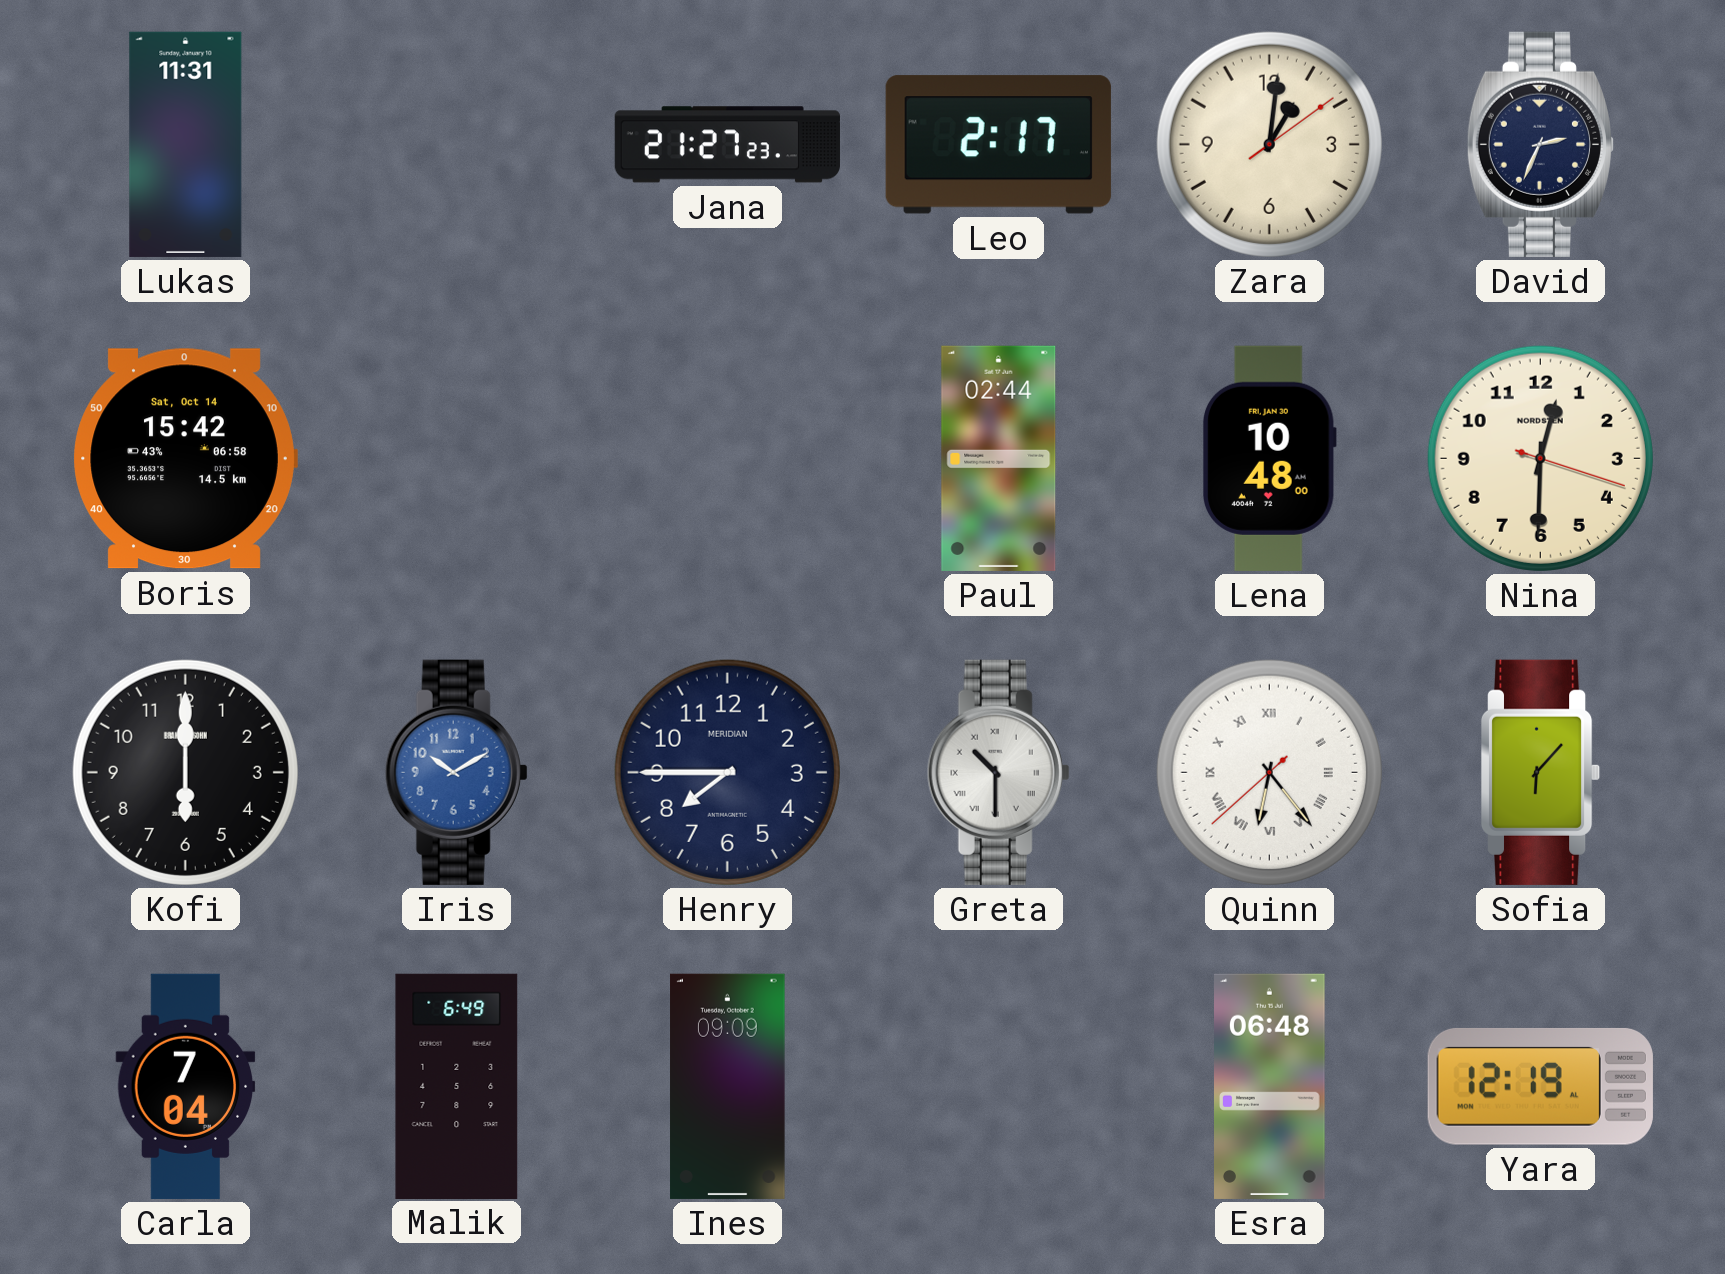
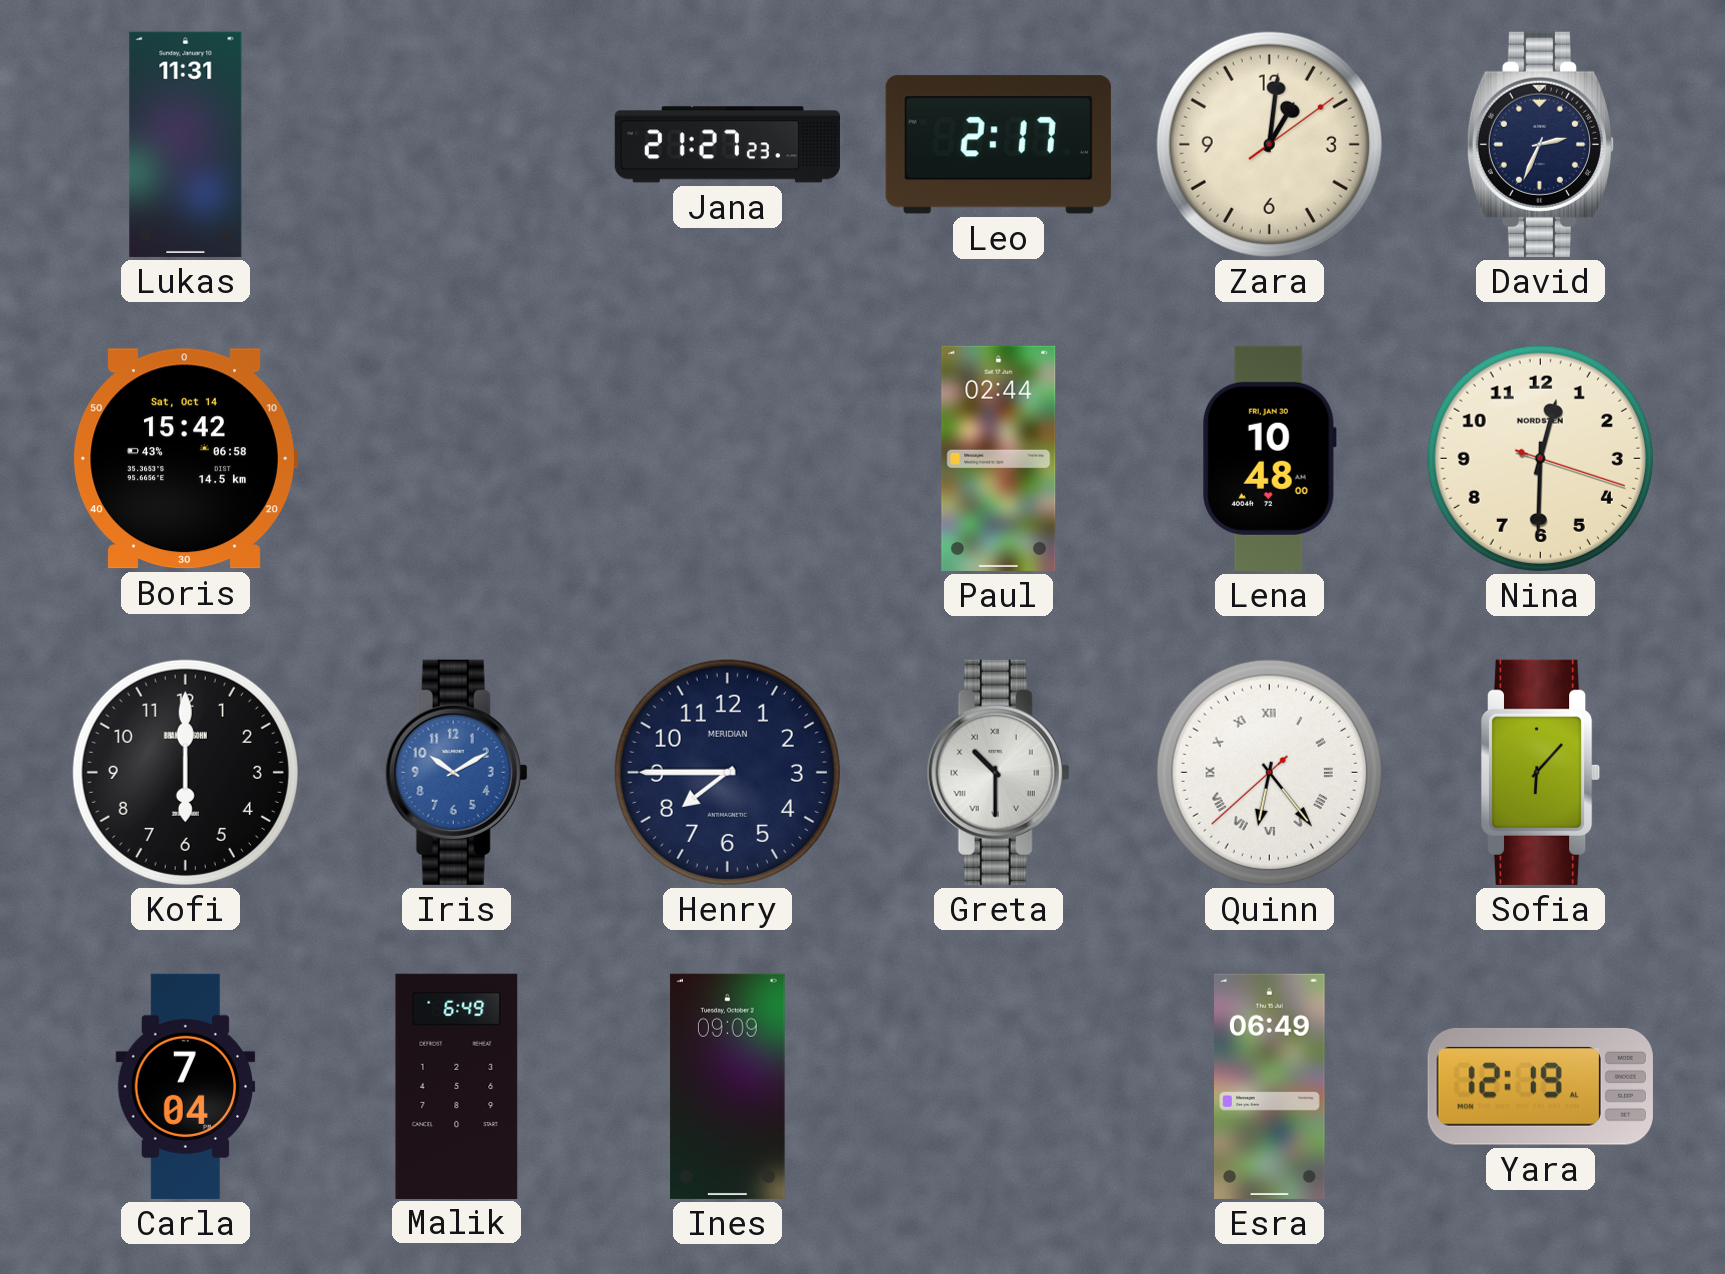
Esra: 06:48 -> 06:49 (1270, 1086)
